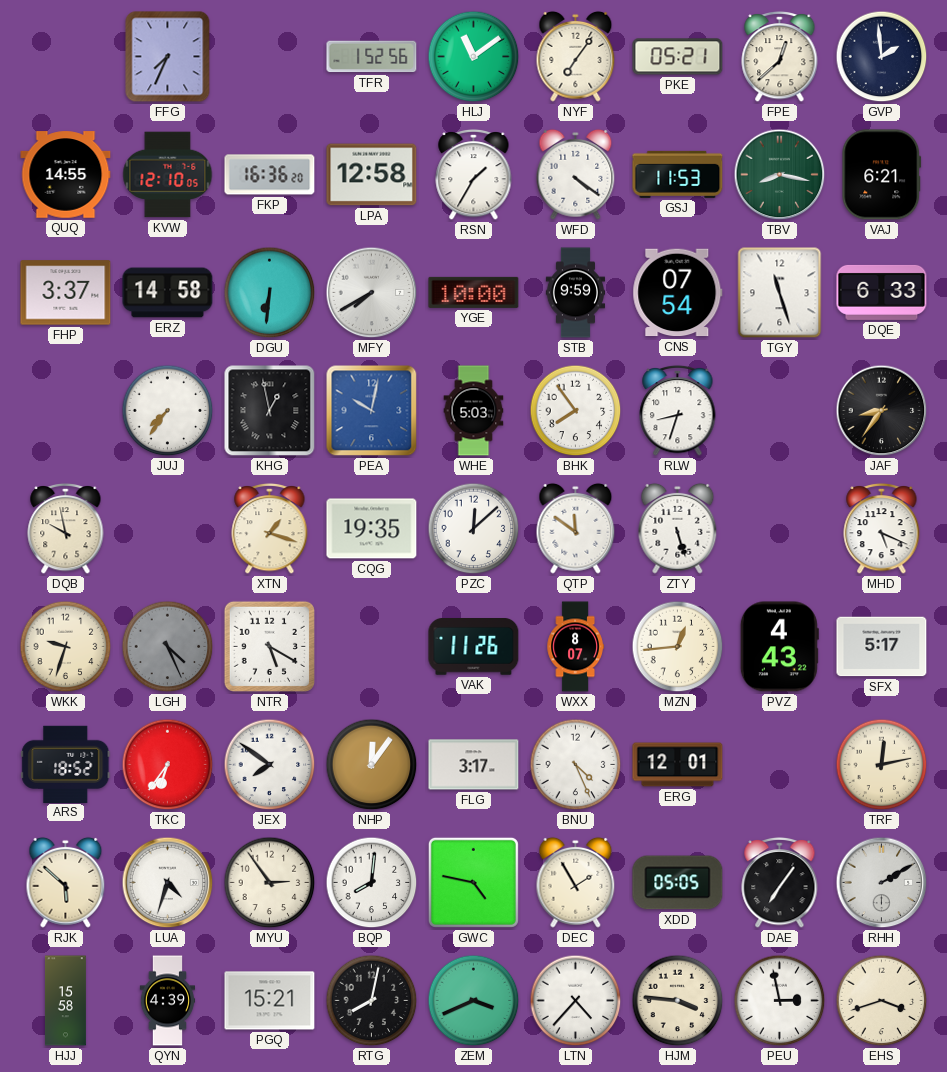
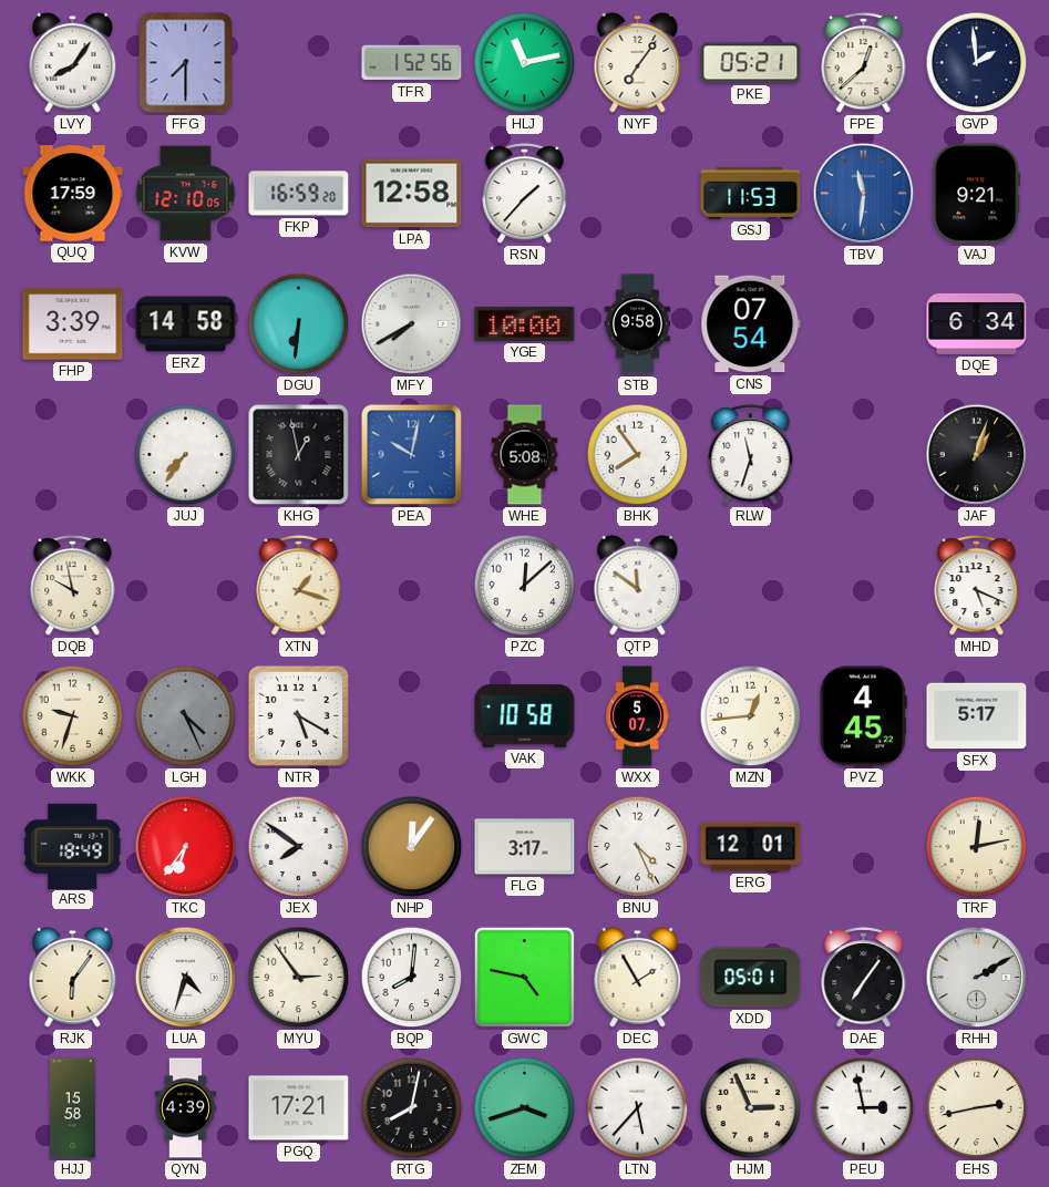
LVY: none -> 8:06 (73, 62)
FFG: 7:34 -> 7:30 (186, 63)
HLJ: 11:09 -> 11:13 (525, 63)
QUQ: 14:55 -> 17:59 (73, 194)
FKP: 16:36 -> 16:59 (299, 194)
RSN: 1:35 -> 1:37 (525, 193)
WFD: 4:21 -> none (576, 174)
TBV: 8:17 -> 11:31 (864, 194)
TBV dial: green -> blue (864, 194)
VAJ: 6:21 -> 9:21 (977, 194)
FHP: 3:37 -> 3:39 (73, 324)
STB: 9:59 -> 9:58 (638, 324)
TGY: 11:27 -> none (780, 293)
DQE: 6:33 -> 6:34 (977, 323)
WHE: 5:03 -> 5:08 (525, 455)
RLW: 8:33 -> 11:33 (751, 454)
JAF: 8:36 -> 1:03 (977, 455)
CQG: 19:35 -> none (372, 529)
ZTY: 5:27 -> none (678, 528)
VAK: 11:26 -> 10:58 (525, 716)
WXX: 8:07 -> 5:07 (637, 716)
PVZ: 4:43 -> 4:45 (863, 716)
ARS: 18:52 -> 18:49 (73, 846)
RJK: 5:52 -> 6:06 (73, 977)
XDD: 05:05 -> 05:01 (751, 978)
PGQ: 15:21 -> 17:21 (299, 1108)
ZEM: 3:41 -> 3:42 (525, 1108)
LTN: 4:37 -> 5:37 (638, 1108)
HJM: 3:46 -> 2:56 (751, 1108)
EHS: 3:42 -> 2:43 (977, 1108)
